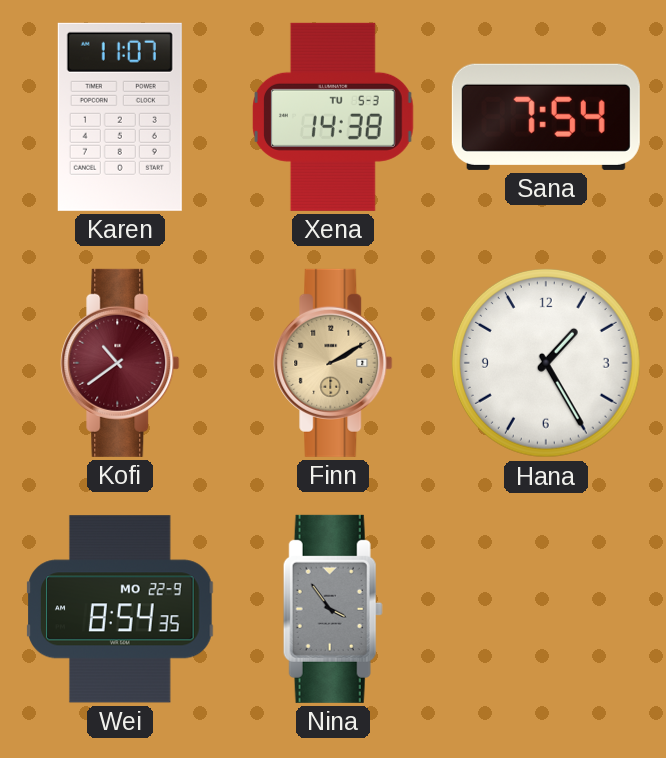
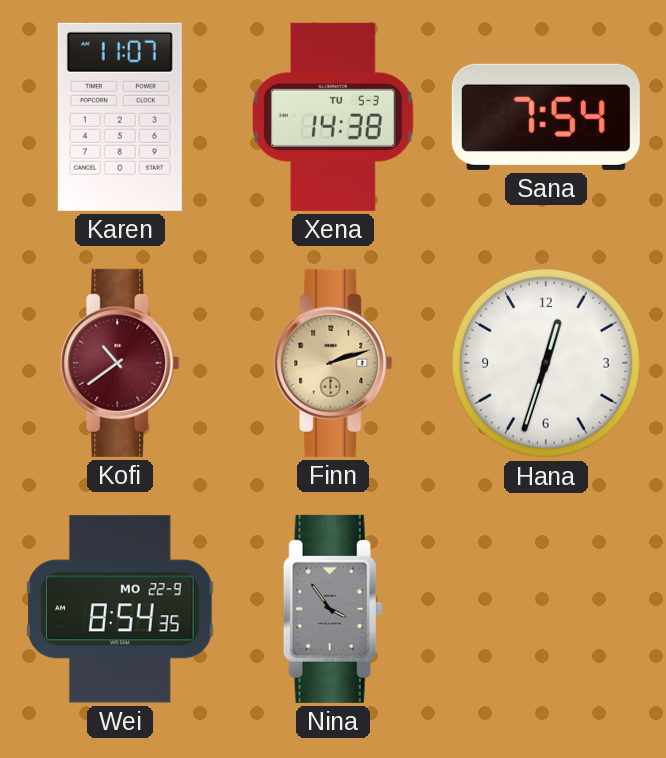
Finn: 2:10 -> 2:12 (333, 363)
Hana: 1:25 -> 12:33 (546, 363)
